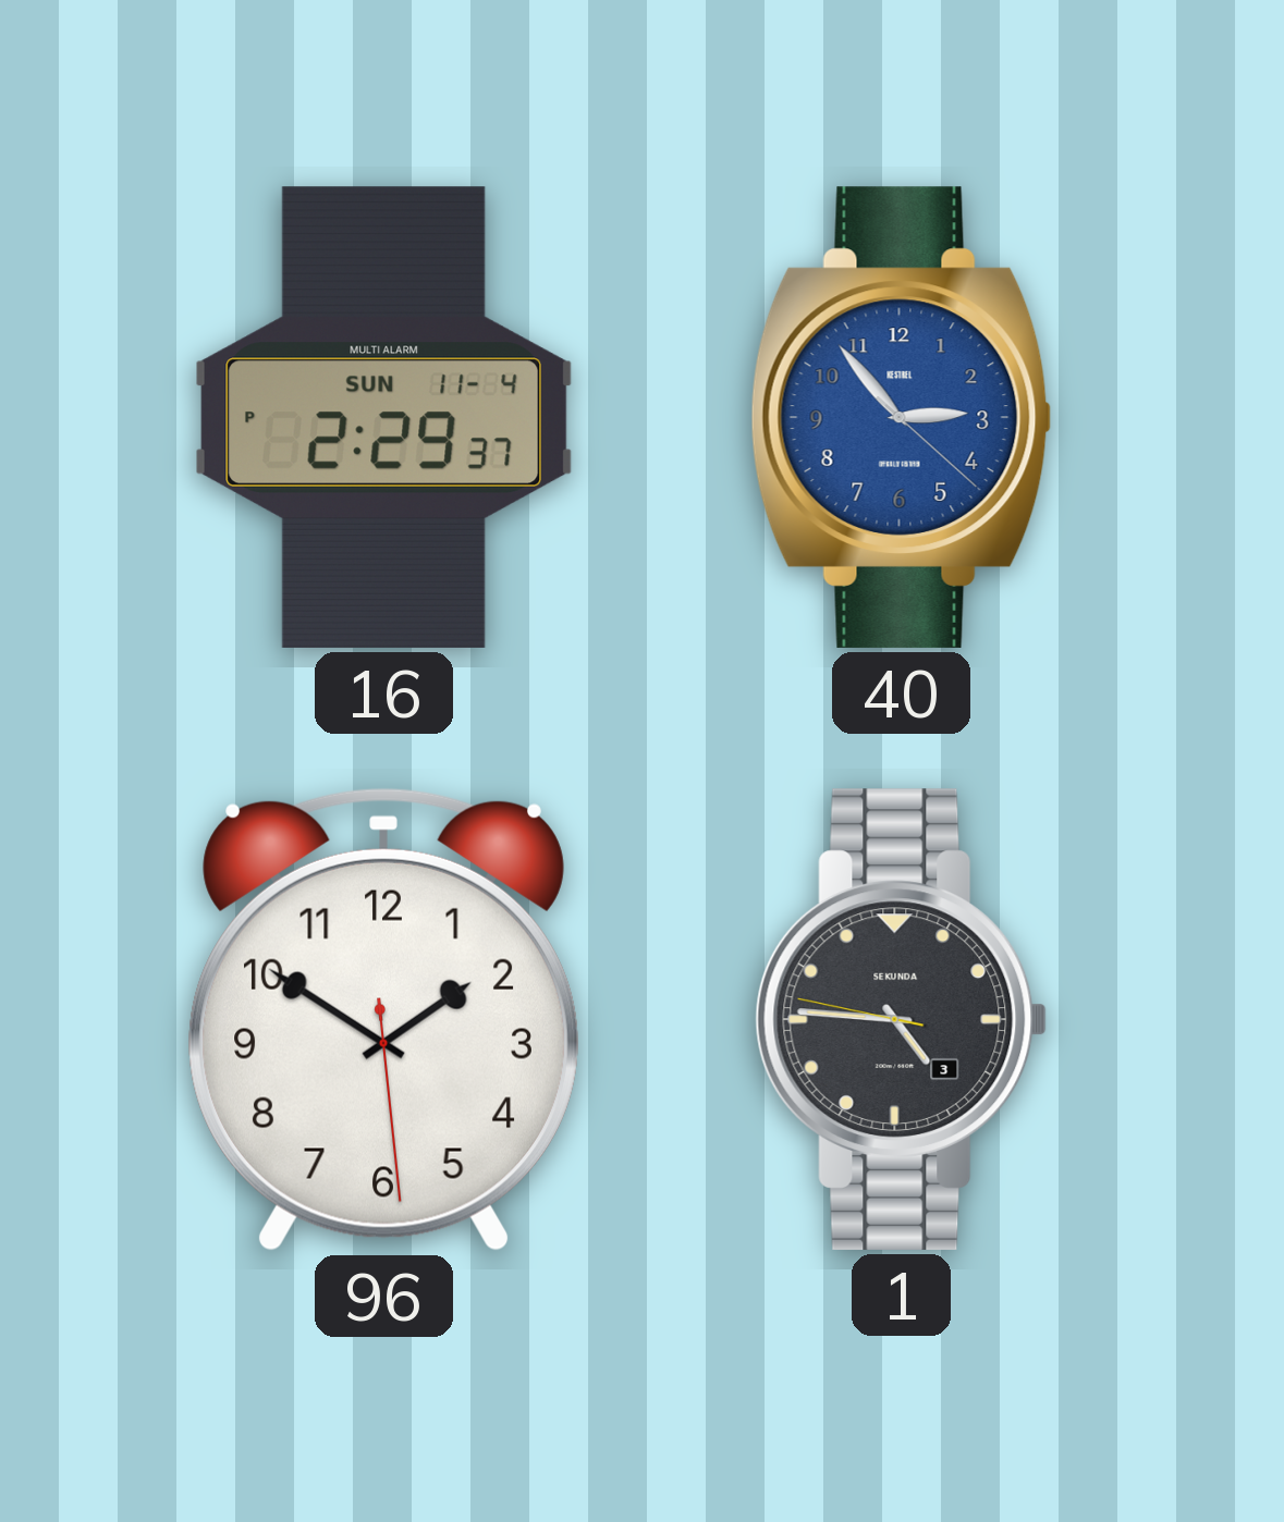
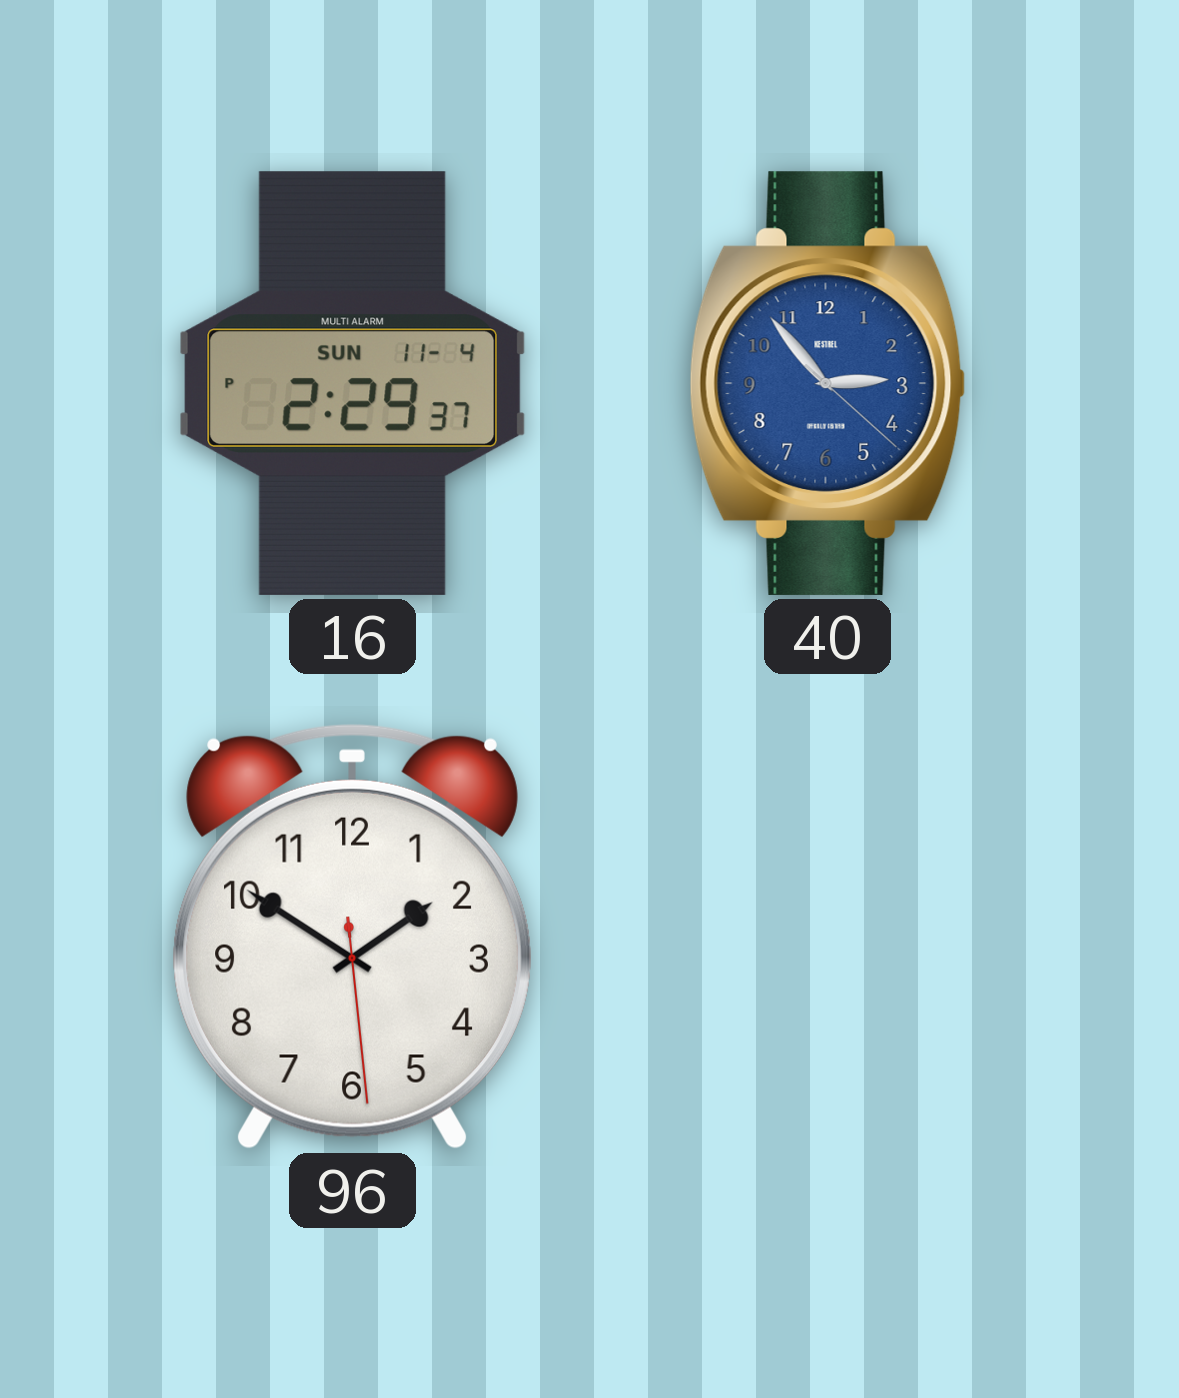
1: 4:45 -> none (902, 1019)
